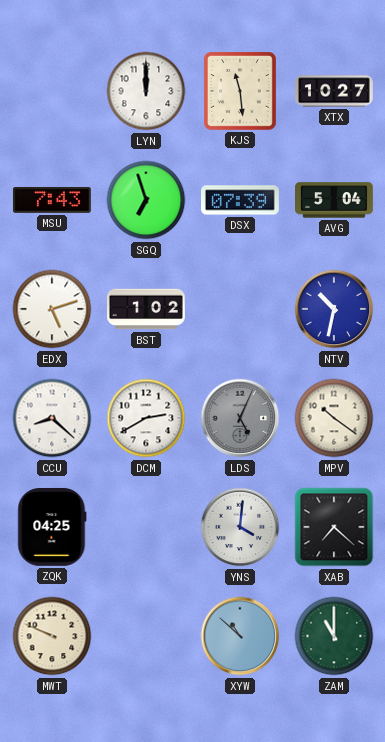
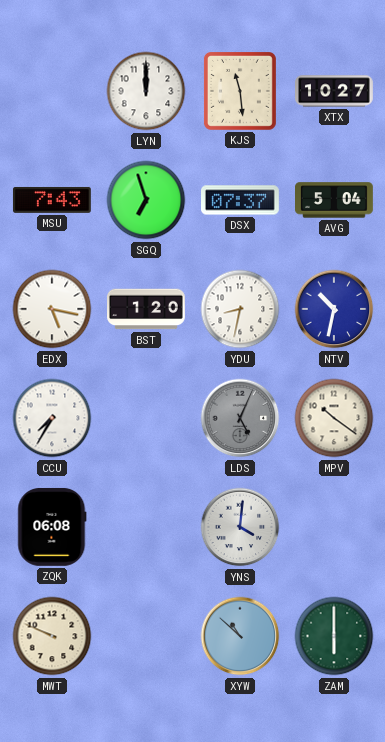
DSX: 07:39 -> 07:37 (241, 200)
EDX: 5:12 -> 5:17 (52, 309)
BST: 1:02 -> 1:20 (147, 309)
YDU: none -> 8:32 (240, 309)
CCU: 8:22 -> 7:35 (52, 418)
DCM: 2:40 -> none (146, 418)
ZQK: 04:25 -> 06:08 (52, 527)
XAB: 7:22 -> none (334, 527)
ZAM: 11:00 -> 6:00 (334, 636)
